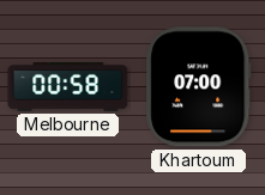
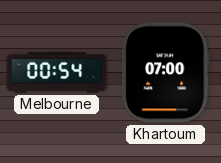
Melbourne: 00:58 -> 00:54 (57, 73)
